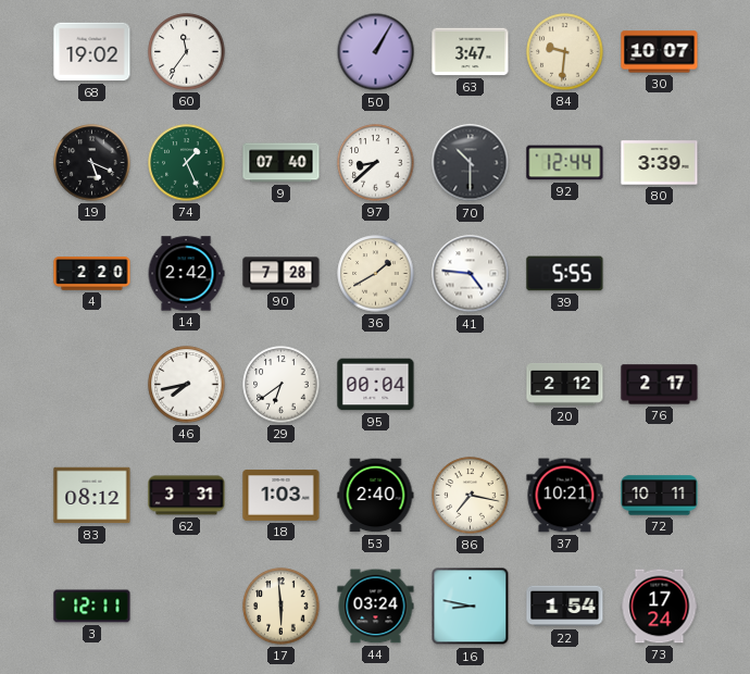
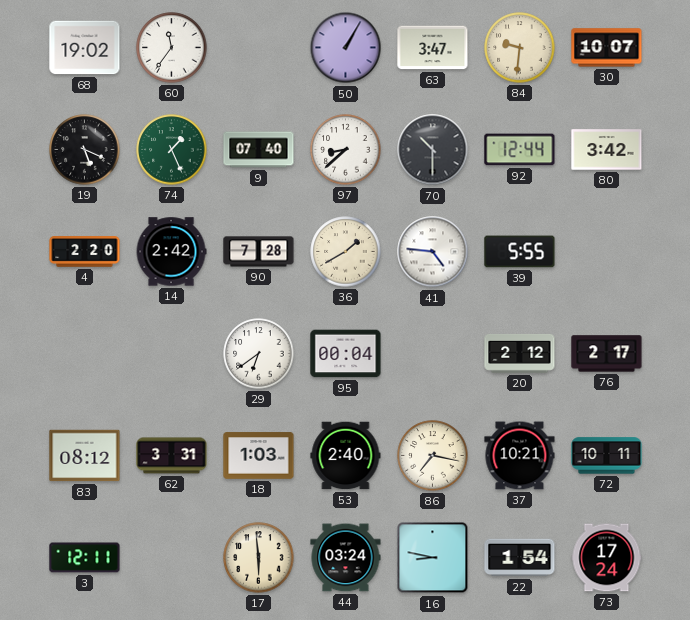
80: 3:39 -> 3:42 (607, 150)
46: 7:43 -> none (187, 385)
